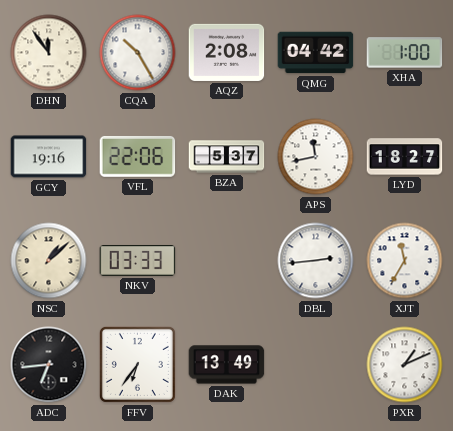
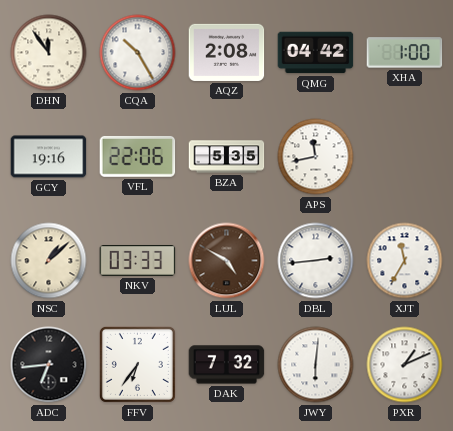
BZA: 5:37 -> 5:35 (227, 157)
LYD: 18:27 -> none (405, 157)
LUL: none -> 4:50 (227, 261)
DAK: 13:49 -> 7:32 (227, 365)
JWY: none -> 6:01 (316, 365)
